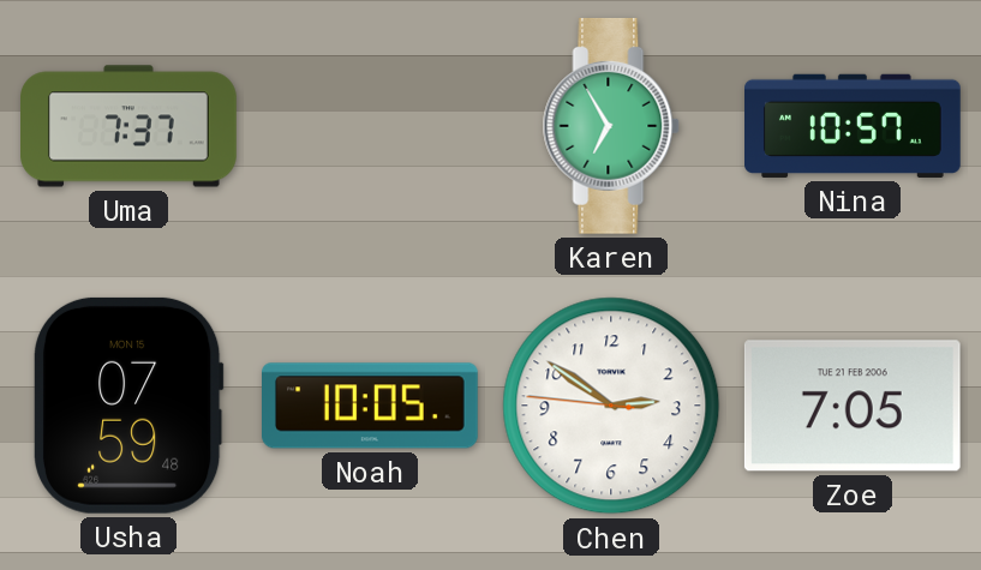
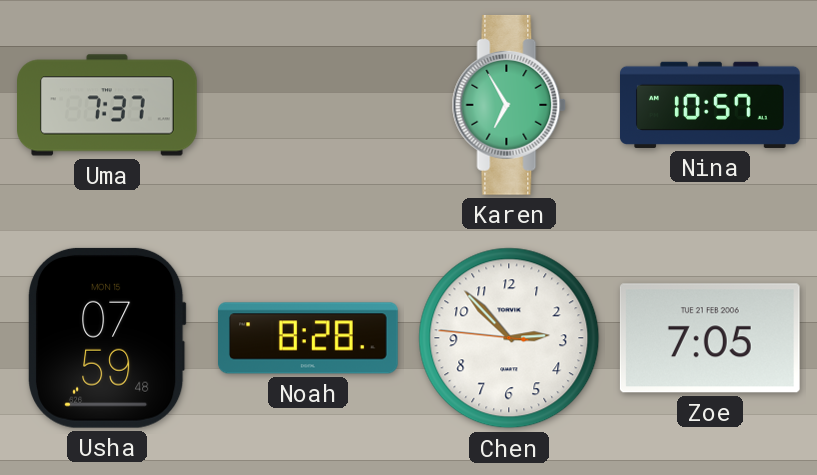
Noah: 10:05 -> 8:28 (309, 338)
Chen: 2:50 -> 2:52 (509, 338)
